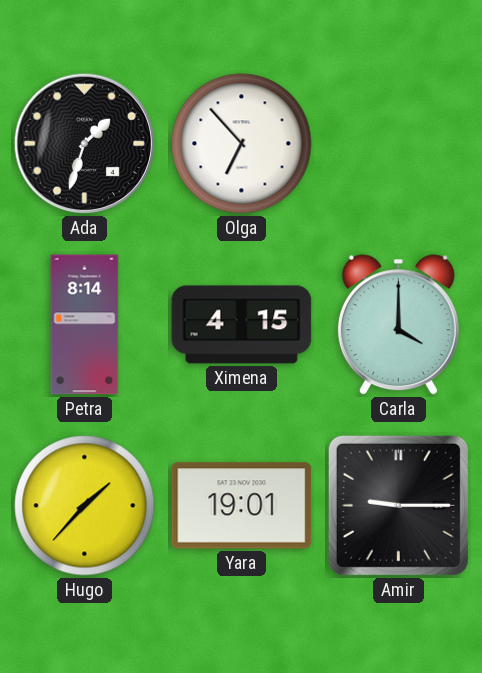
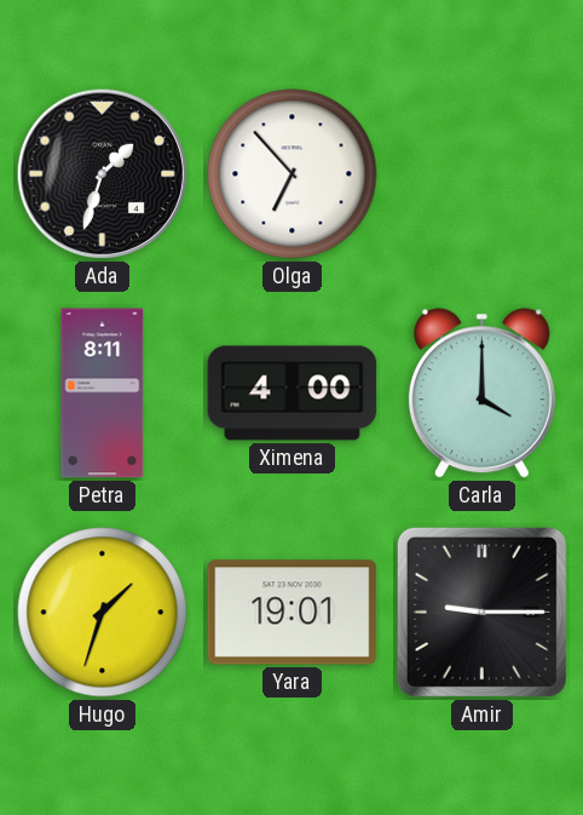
Petra: 8:14 -> 8:11 (103, 394)
Ximena: 4:15 -> 4:00 (293, 394)
Hugo: 1:37 -> 1:33 (103, 613)
